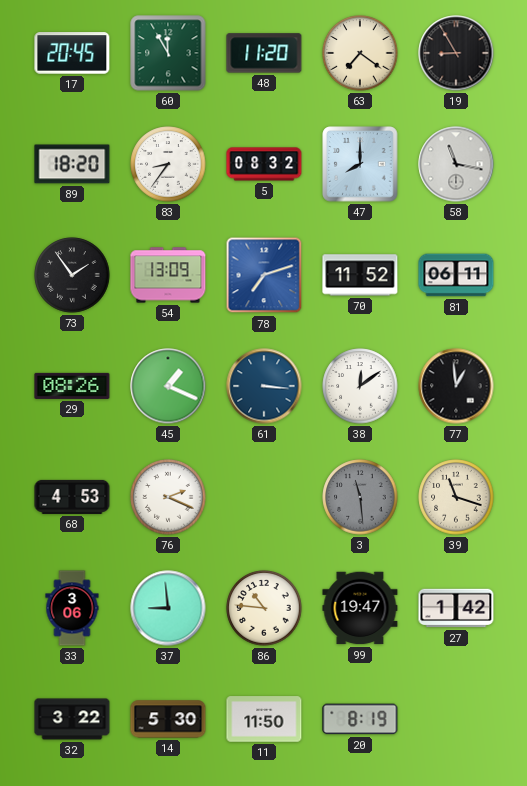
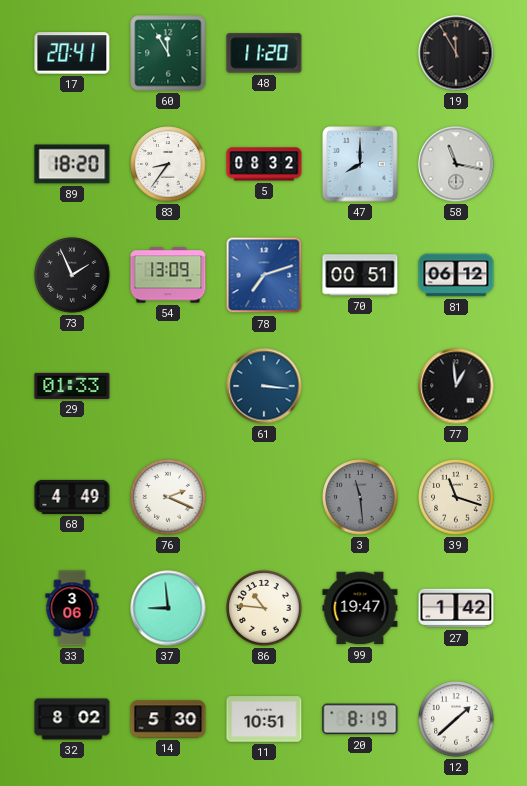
17: 20:45 -> 20:41 (72, 53)
63: 7:21 -> none (360, 53)
19: 8:55 -> 11:55 (456, 53)
73: 1:54 -> 1:56 (72, 275)
70: 11:52 -> 00:51 (360, 275)
81: 06:11 -> 06:12 (456, 275)
29: 08:26 -> 01:33 (72, 386)
45: 1:19 -> none (168, 386)
38: 12:09 -> none (360, 386)
68: 4:53 -> 4:49 (72, 497)
32: 3:22 -> 8:02 (72, 719)
11: 11:50 -> 10:51 (264, 719)
12: none -> 1:38 (456, 719)
